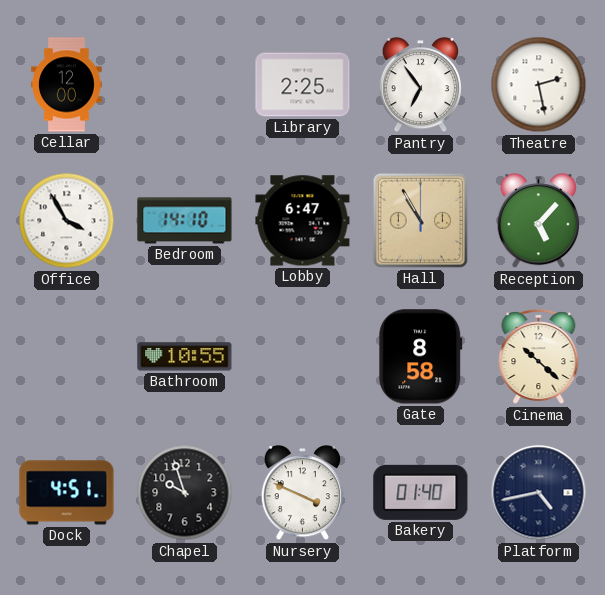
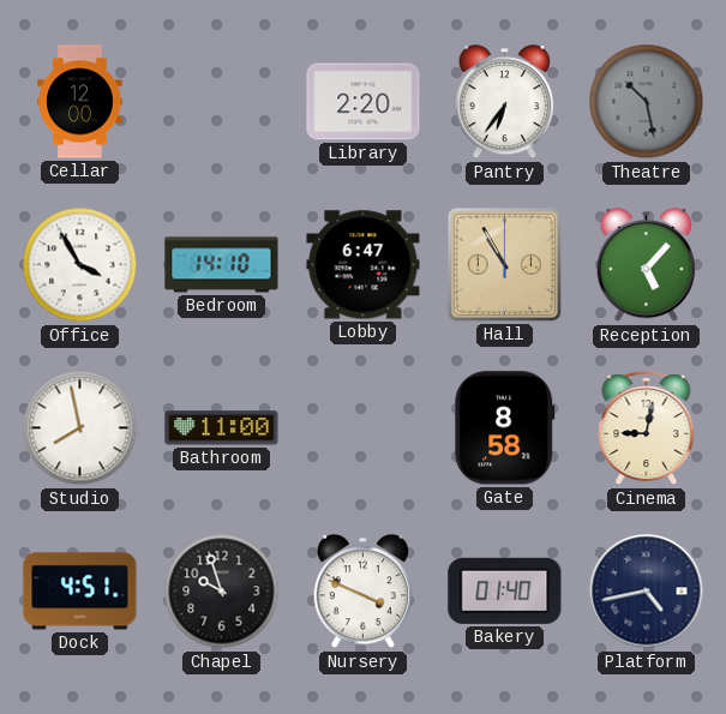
Library: 2:25 -> 2:20 (364, 102)
Pantry: 6:54 -> 6:36 (504, 102)
Theatre: 2:28 -> 10:28 (647, 102)
Theatre dial: white -> grey (647, 102)
Studio: none -> 7:58 (80, 428)
Bathroom: 10:55 -> 11:00 (222, 428)
Cinema: 10:22 -> 9:02 (647, 428)
